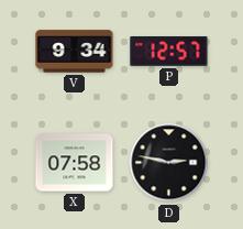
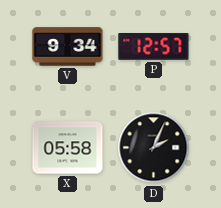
X: 07:58 -> 05:58 (68, 148)
D: 2:47 -> 2:04 (154, 148)
